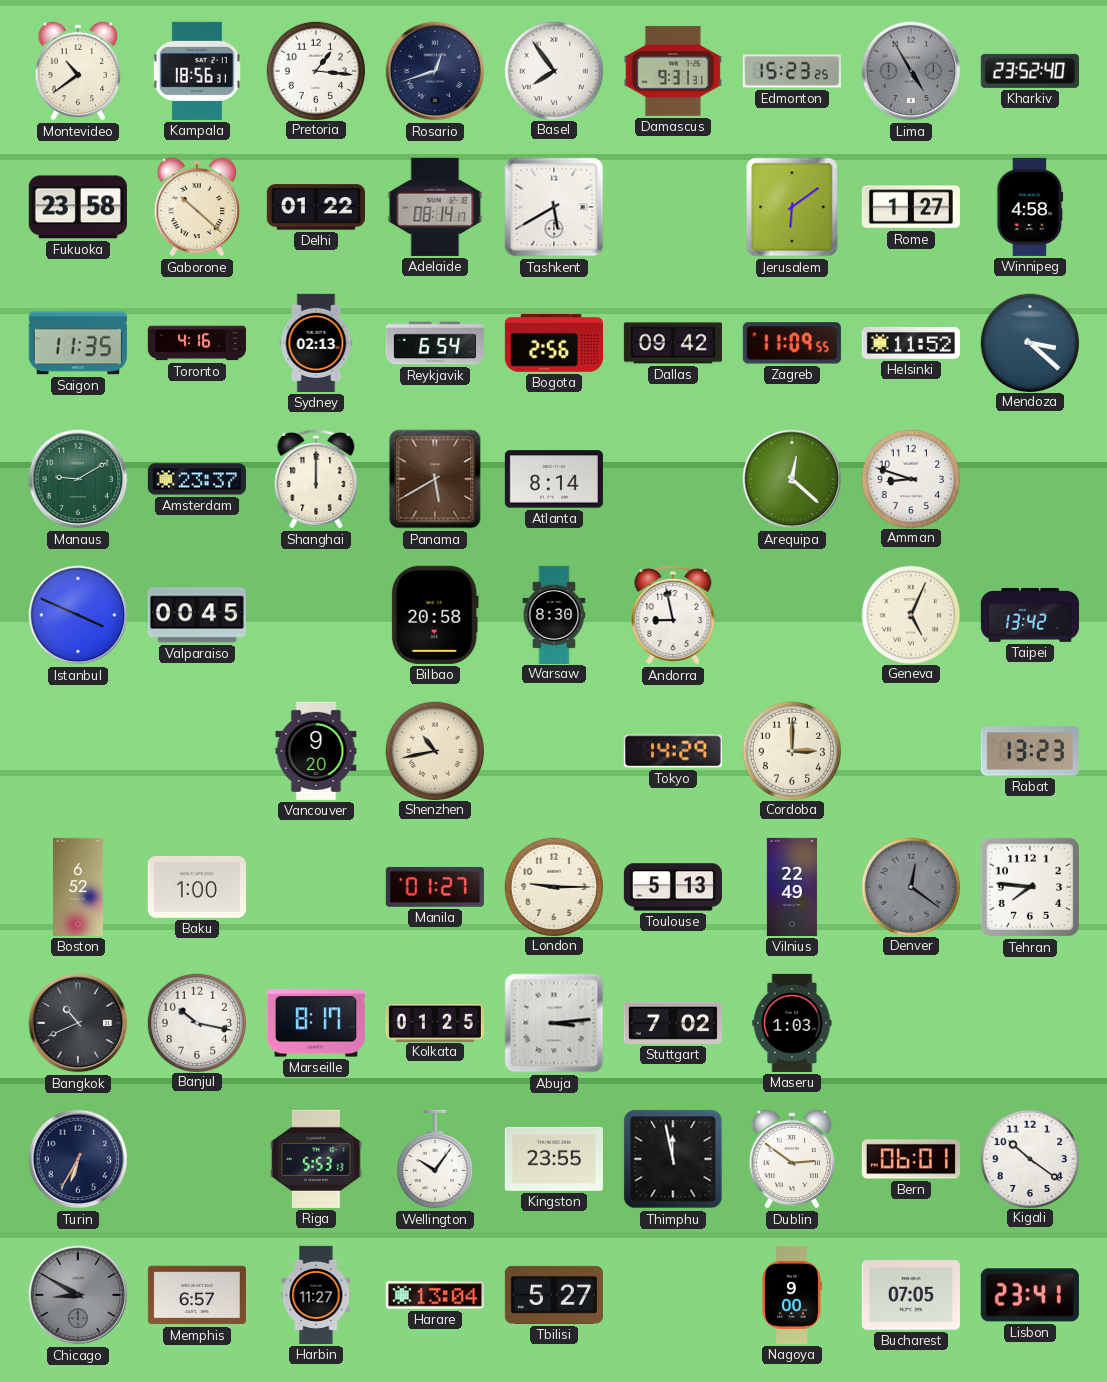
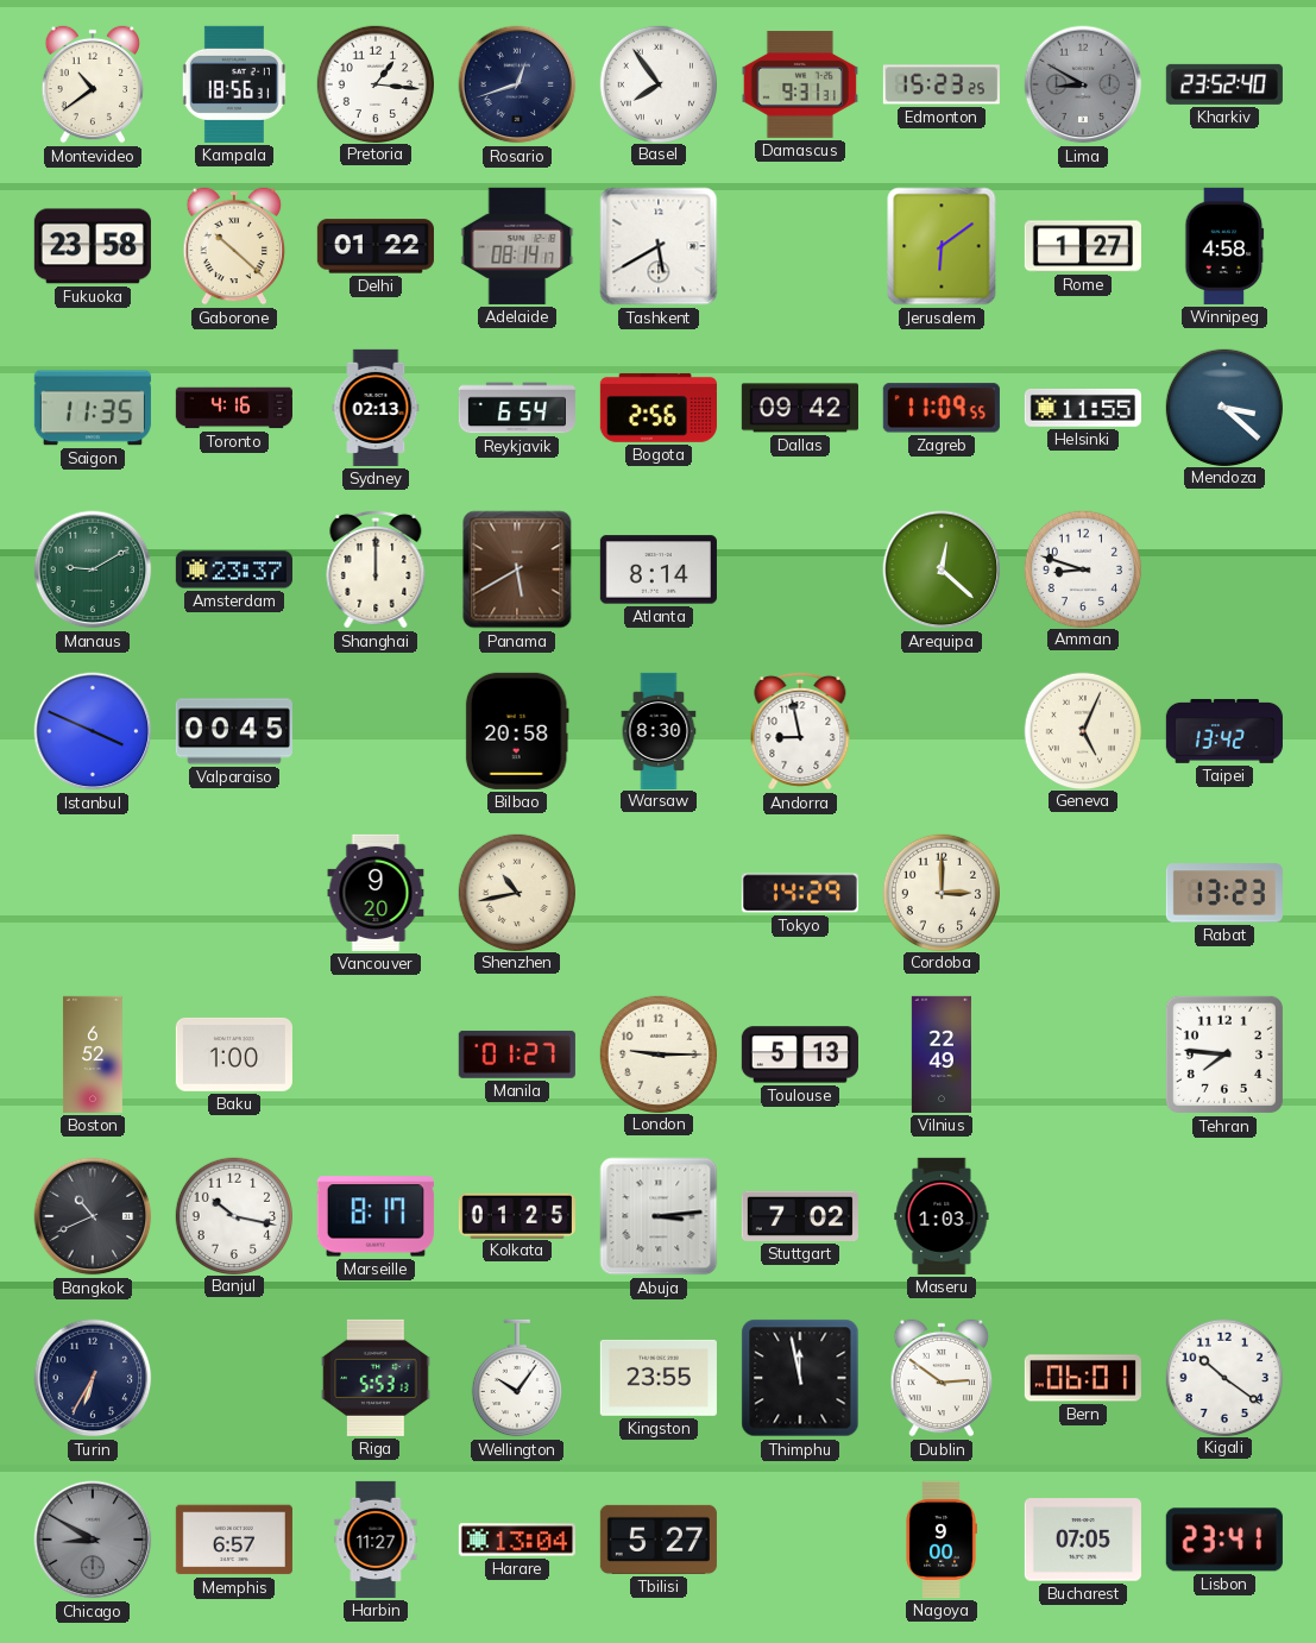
Lima: 4:55 -> 8:50 (1083, 84)
Helsinki: 11:52 -> 11:55 (1083, 408)
Denver: 12:21 -> none (910, 886)
